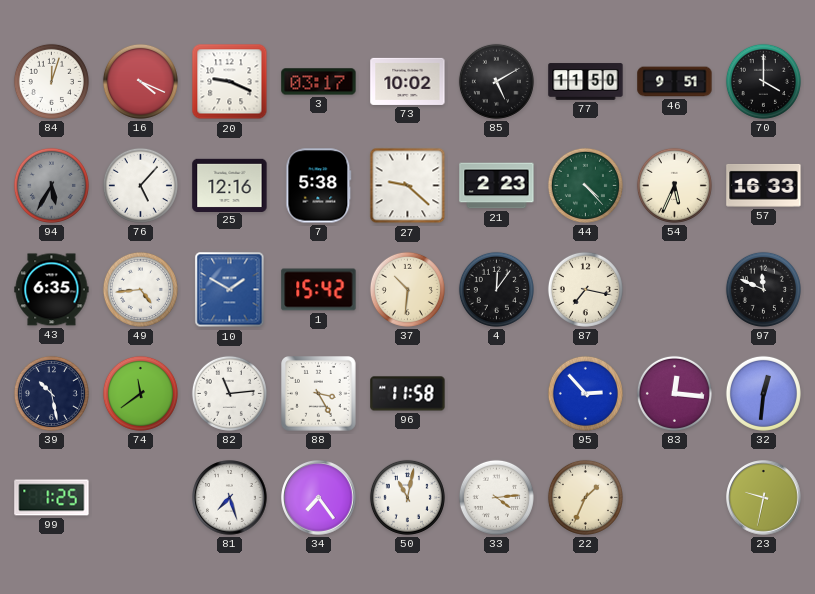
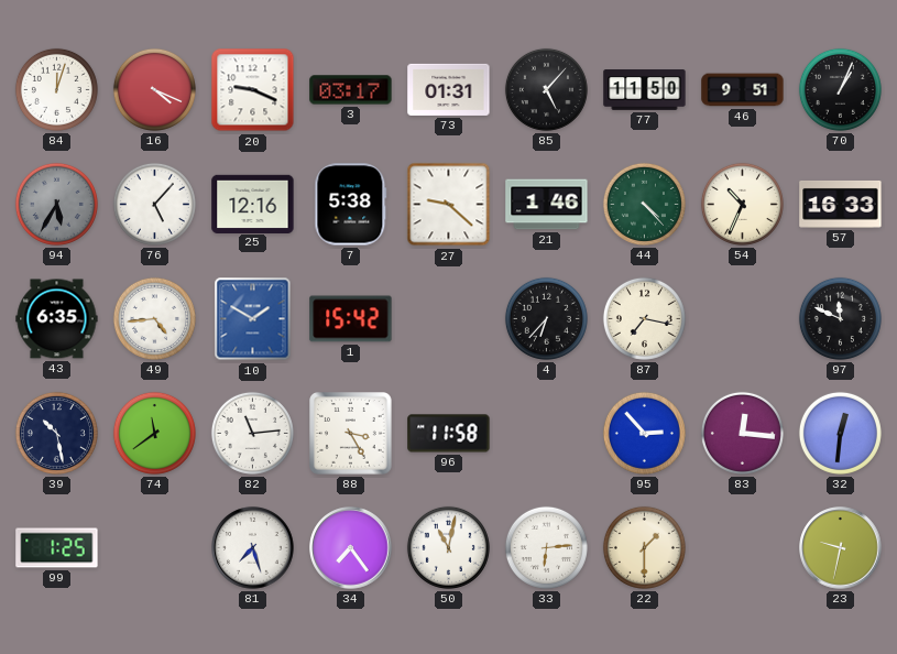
73: 10:02 -> 01:31 (449, 89)
85: 5:10 -> 5:07 (546, 89)
70: 4:00 -> 1:04 (840, 89)
21: 2:23 -> 1:46 (547, 205)
54: 5:34 -> 10:34 (742, 204)
37: 10:31 -> none (407, 289)
4: 12:06 -> 6:37 (546, 318)
33: 4:14 -> 6:14 (546, 547)
22: 1:34 -> 1:30 (644, 547)
